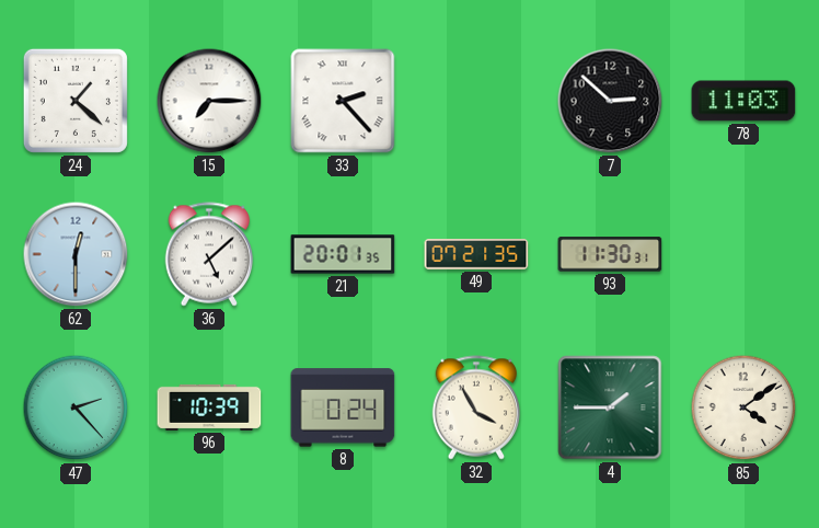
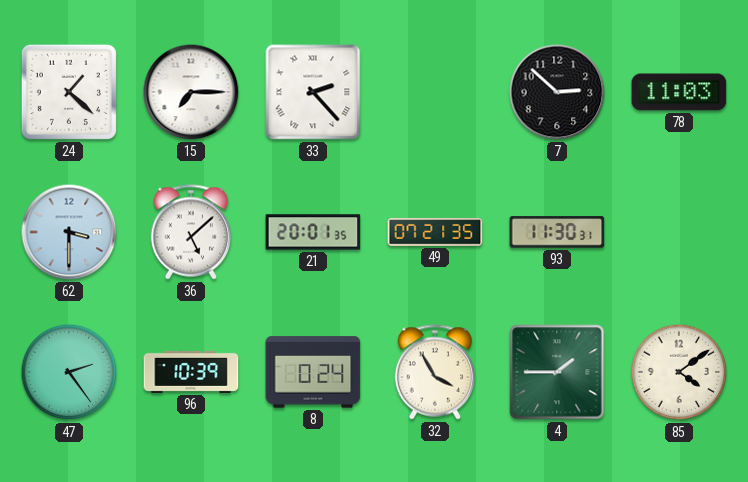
62: 12:30 -> 3:30 (69, 232)
47: 2:23 -> 2:24 (69, 372)
